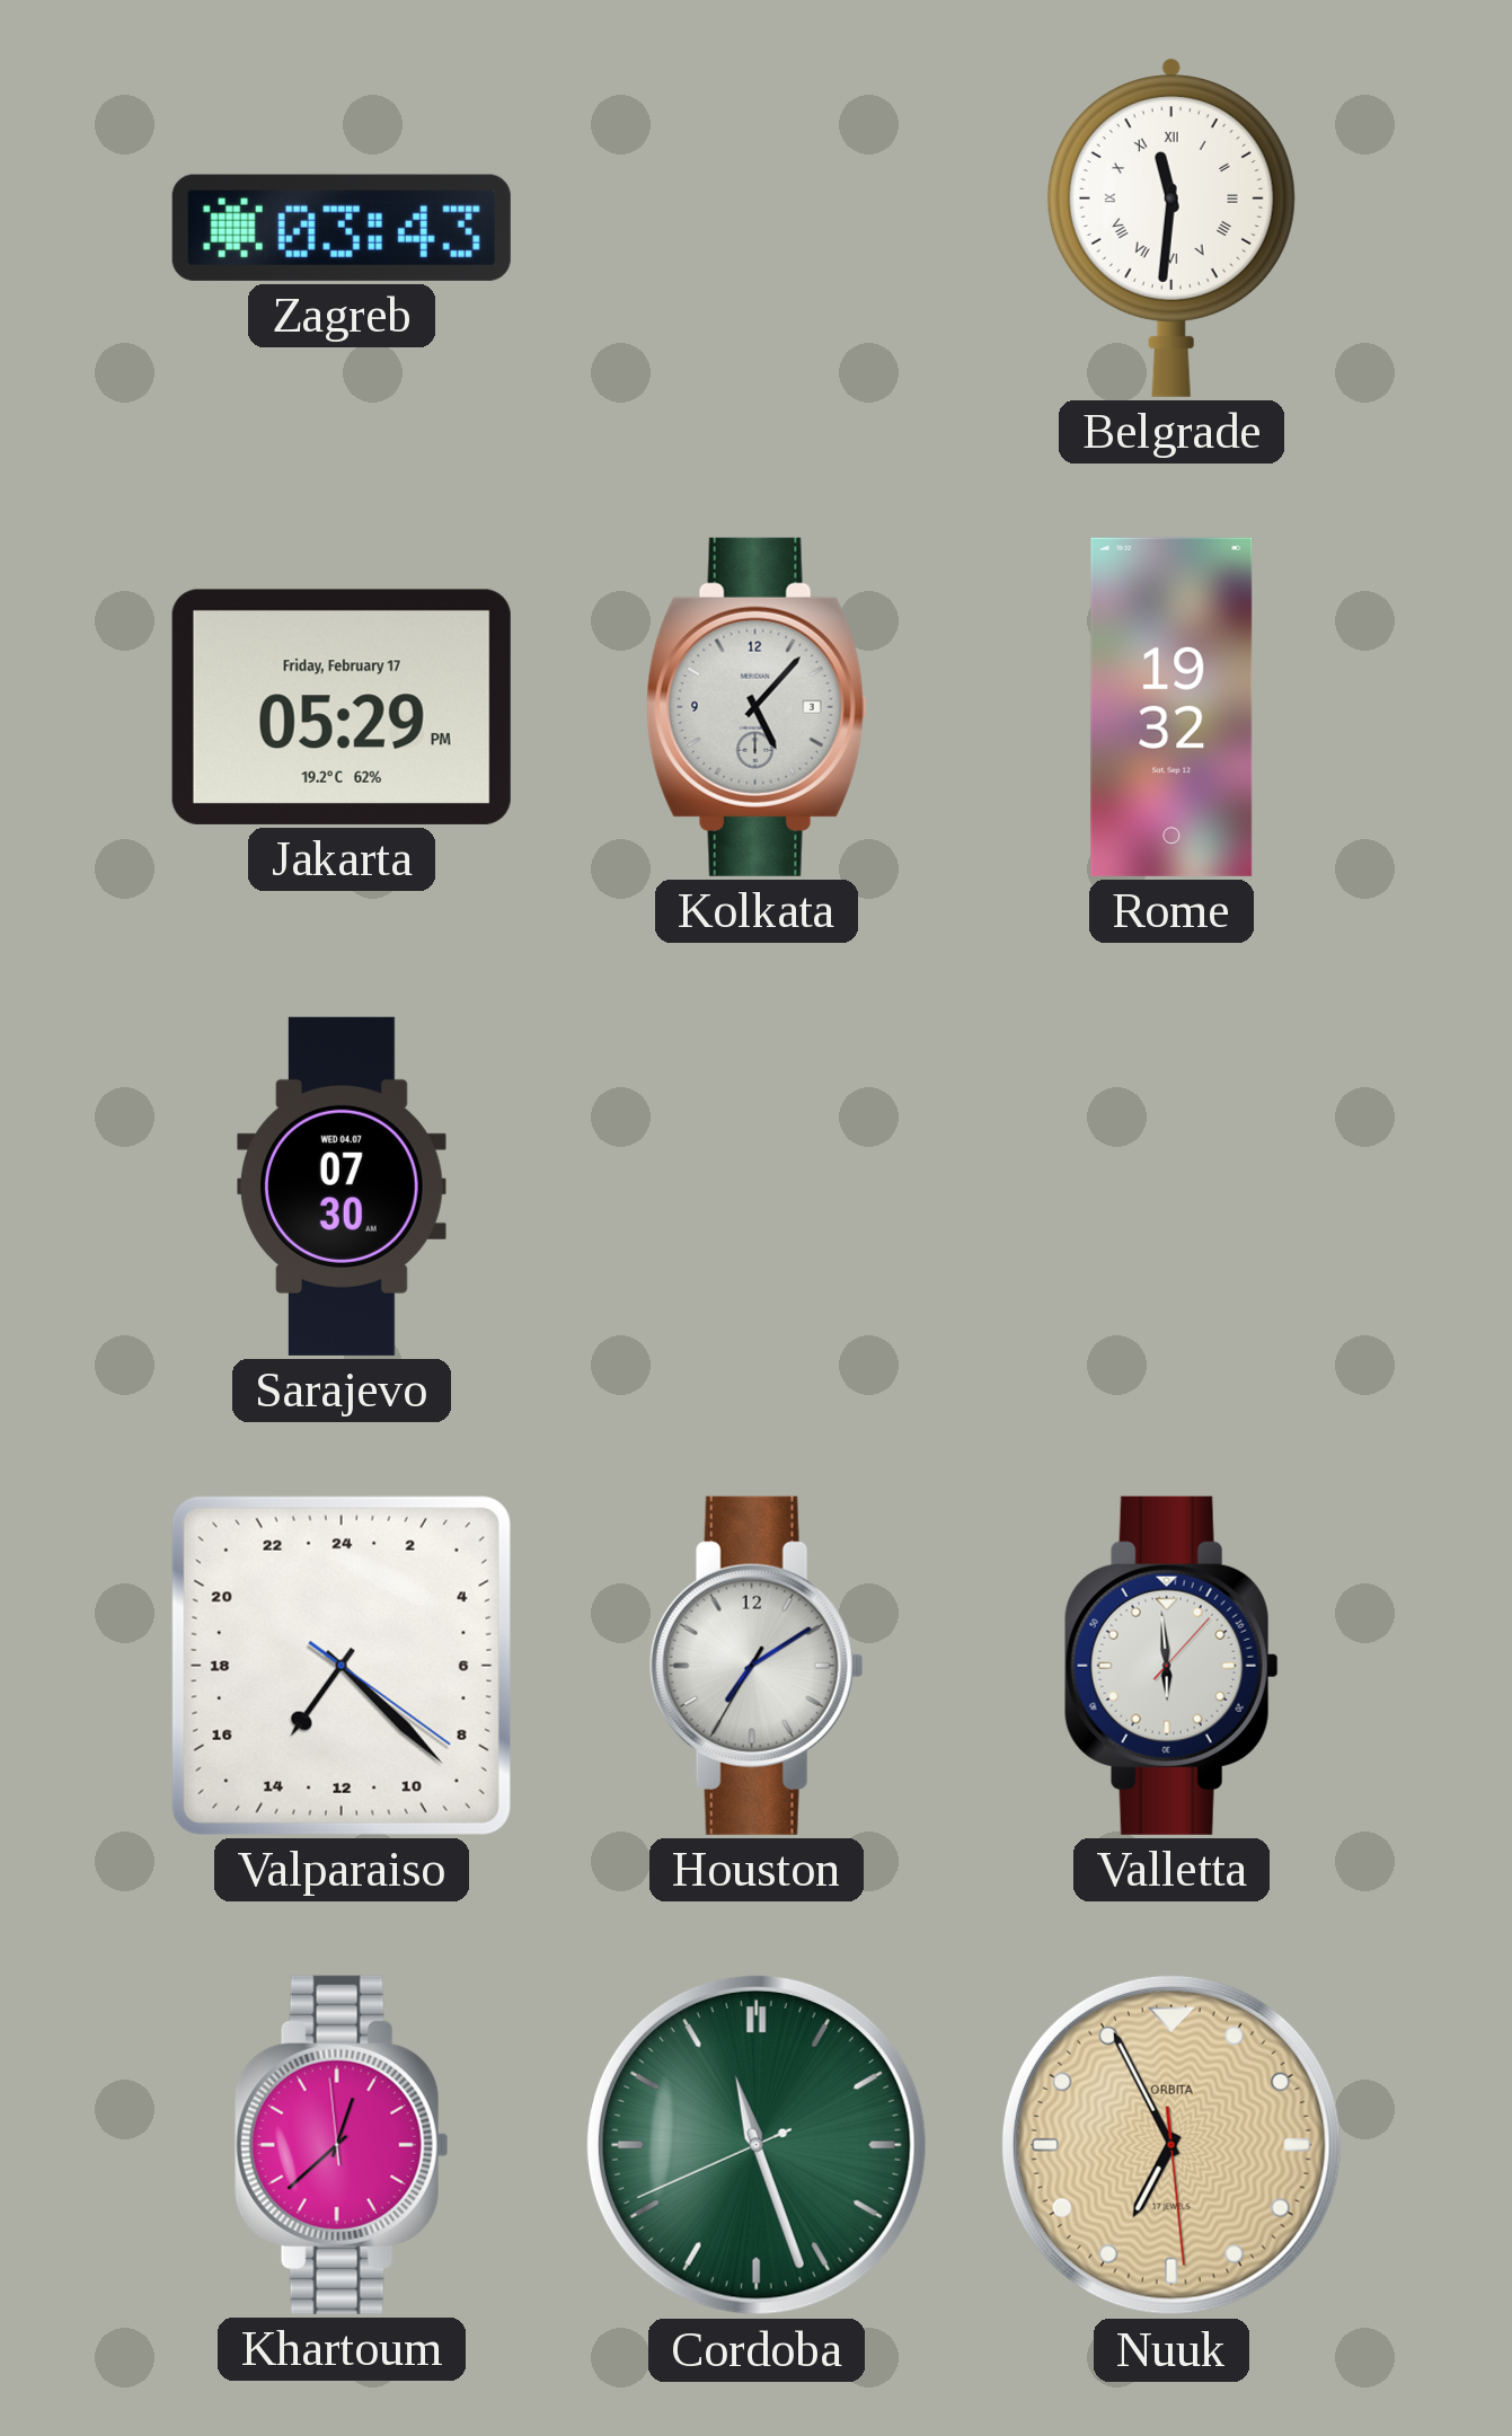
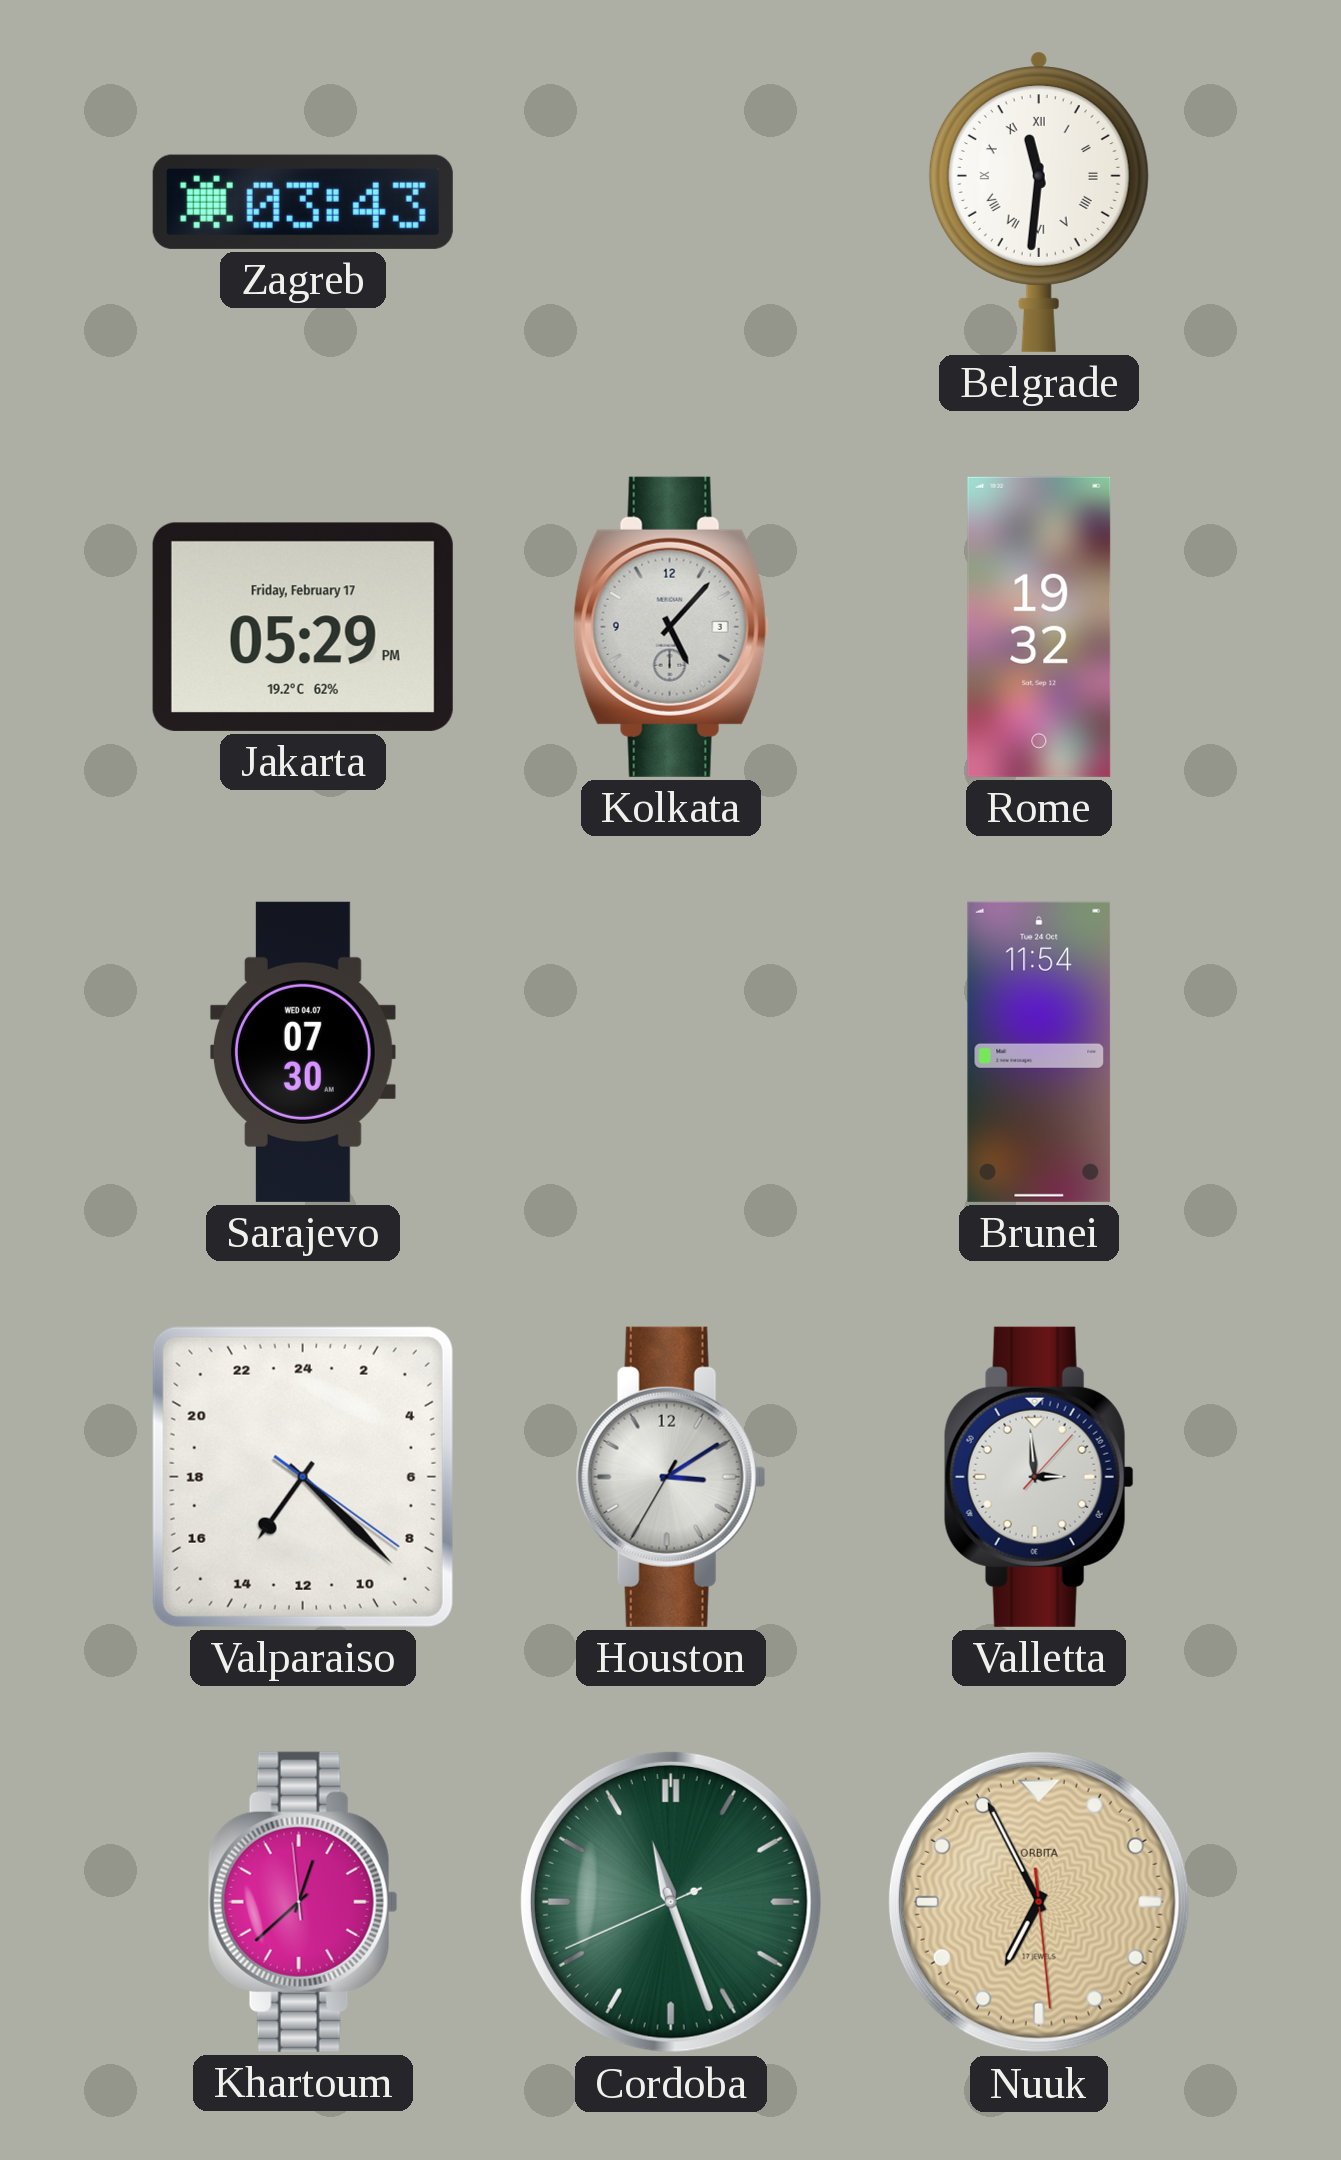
Brunei: none -> 11:54 (1039, 1052)
Houston: 7:09 -> 3:09 (671, 1477)
Valletta: 5:59 -> 2:59 (1039, 1477)
